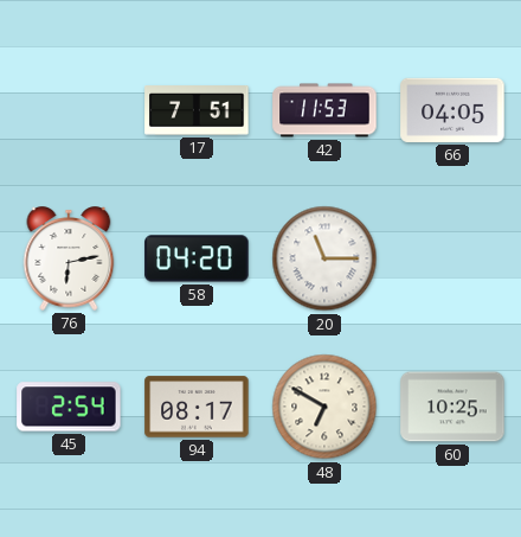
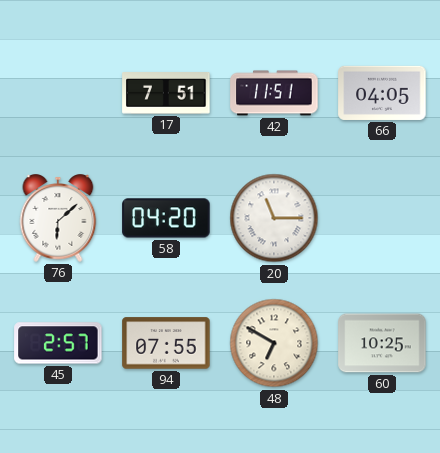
42: 11:53 -> 11:51 (274, 93)
76: 6:13 -> 6:08 (58, 218)
45: 2:54 -> 2:57 (58, 343)
94: 08:17 -> 07:55 (166, 343)
